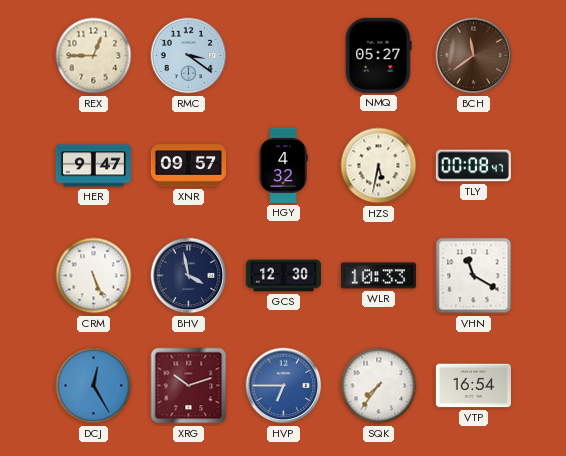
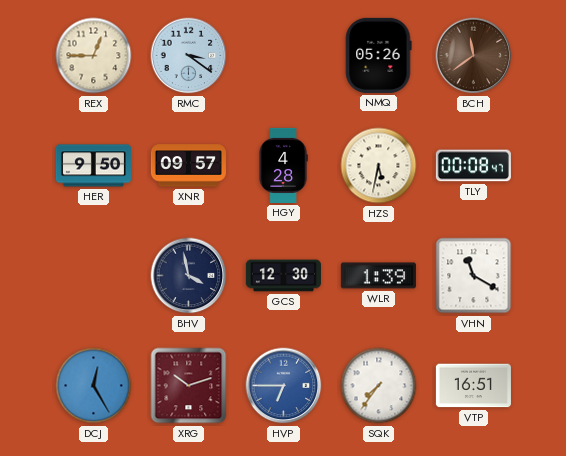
NMQ: 05:27 -> 05:26 (378, 55)
HER: 9:47 -> 9:50 (93, 166)
HGY: 4:32 -> 4:28 (283, 165)
CRM: 5:26 -> none (94, 276)
WLR: 10:33 -> 1:39 (378, 276)
VTP: 16:54 -> 16:51 (473, 386)
